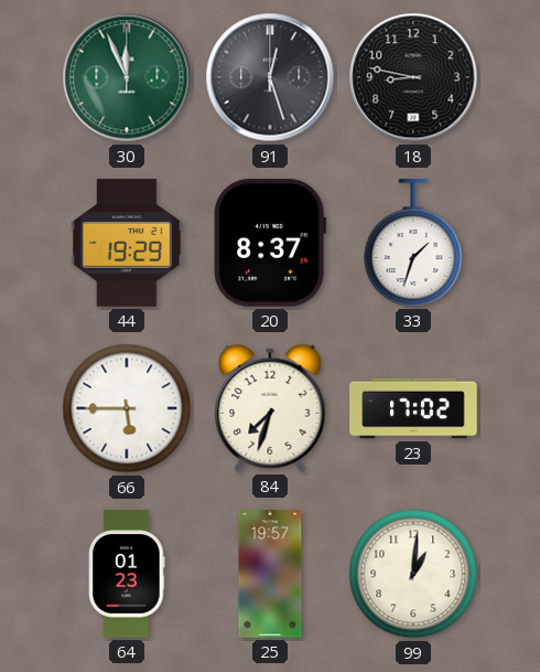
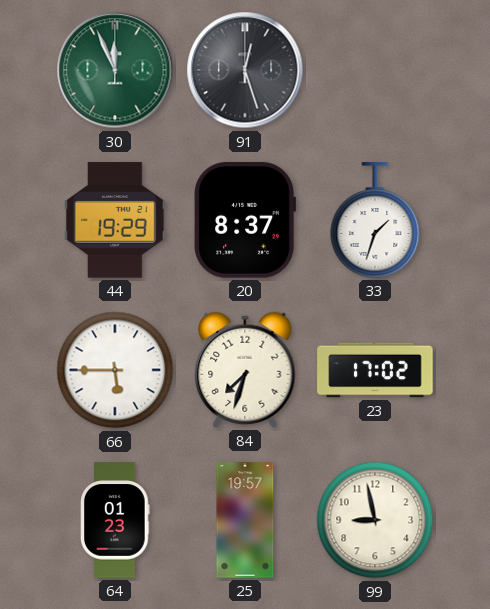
18: 8:47 -> none (413, 77)
99: 1:01 -> 8:58 (375, 520)
